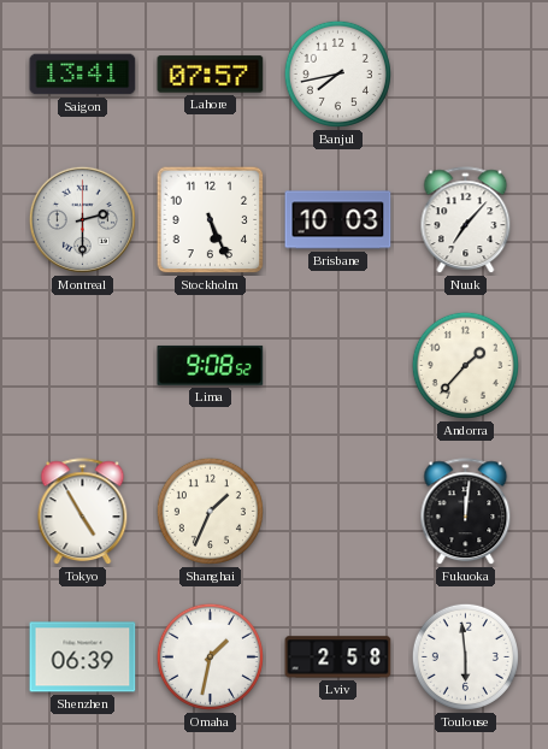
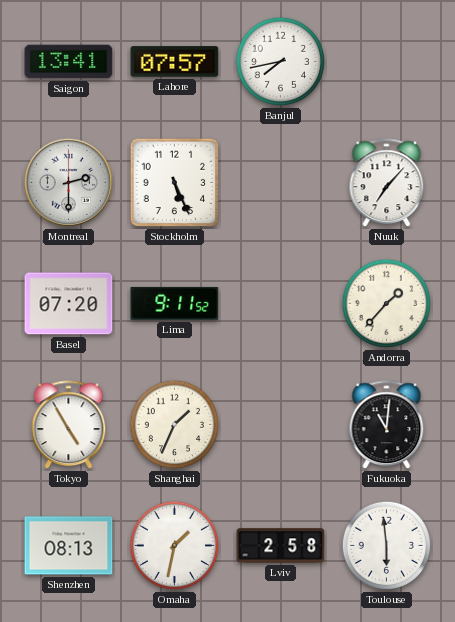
Brisbane: 10:03 -> none (338, 220)
Basel: none -> 07:20 (69, 304)
Lima: 9:08 -> 9:11 (175, 303)
Fukuoka: 12:01 -> 11:01 (387, 425)
Shenzhen: 06:39 -> 08:13 (69, 546)
